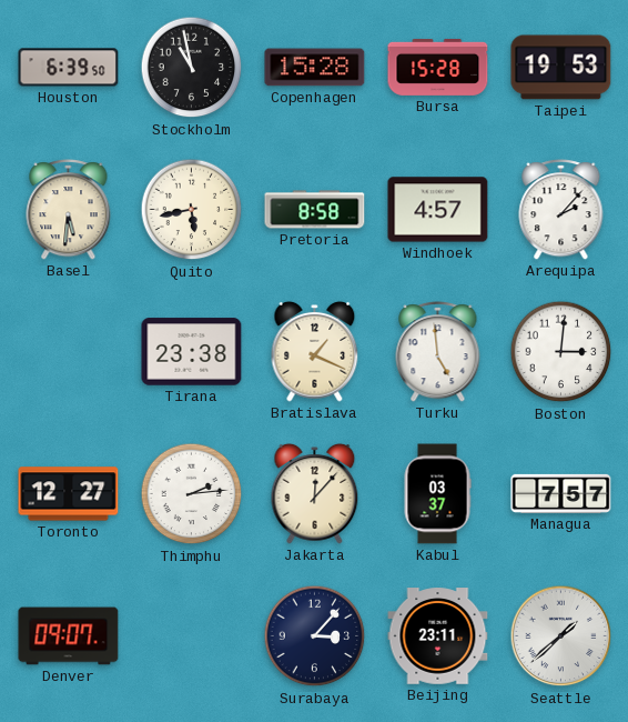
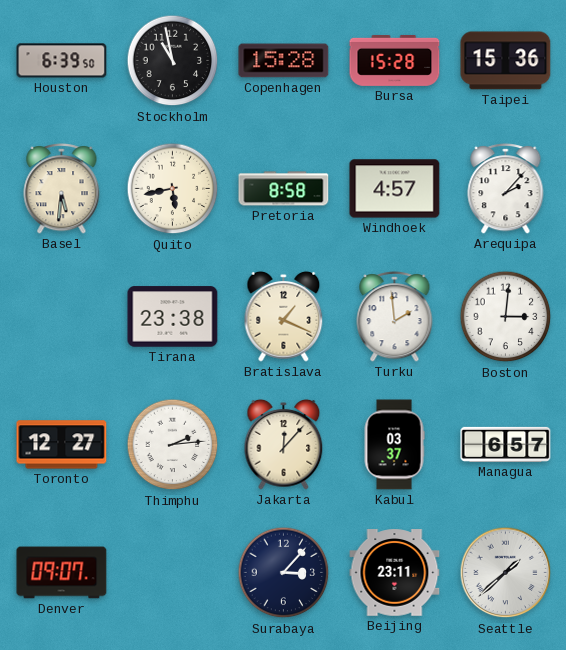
Taipei: 19:53 -> 15:36 (506, 61)
Turku: 4:59 -> 1:59 (395, 317)
Managua: 7:57 -> 6:57 (506, 444)
